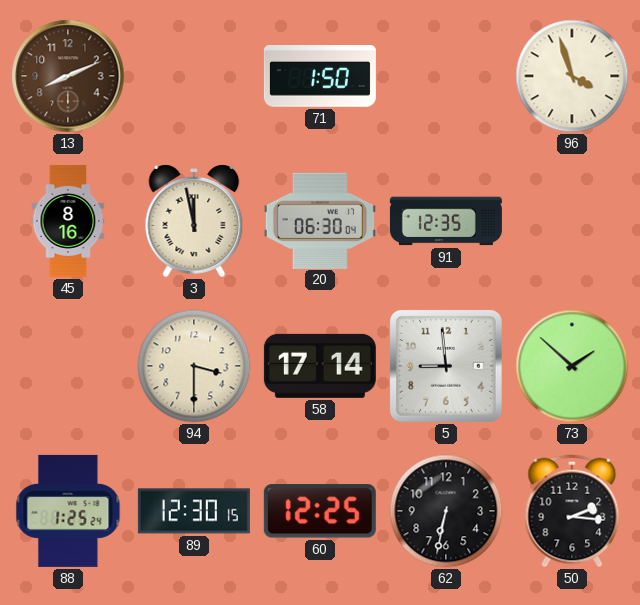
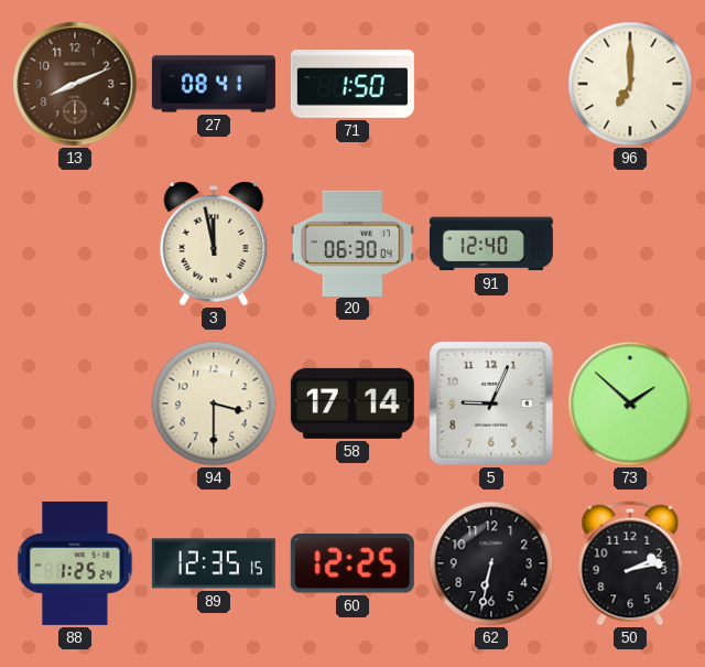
27: none -> 08:41 (214, 84)
96: 3:57 -> 7:00 (630, 84)
45: 8:16 -> none (68, 221)
91: 12:35 -> 12:40 (491, 244)
5: 8:59 -> 9:04 (491, 404)
89: 12:30 -> 12:35 (214, 563)
50: 2:16 -> 2:13 (630, 563)
